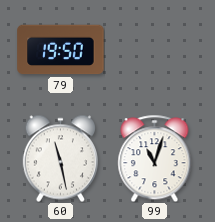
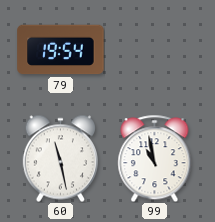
79: 19:50 -> 19:54 (61, 50)
99: 11:03 -> 10:58 (155, 158)
